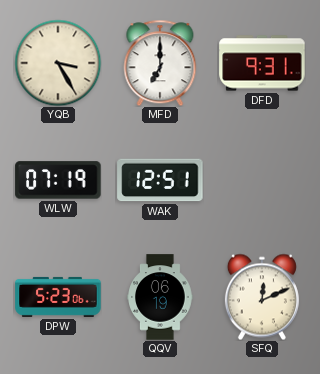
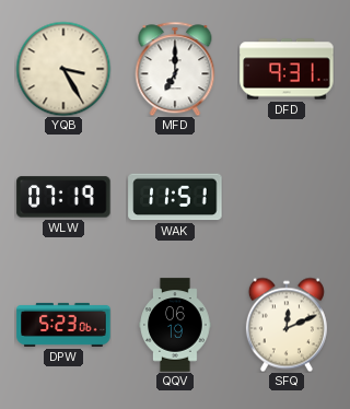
WAK: 12:51 -> 11:51 (175, 197)
